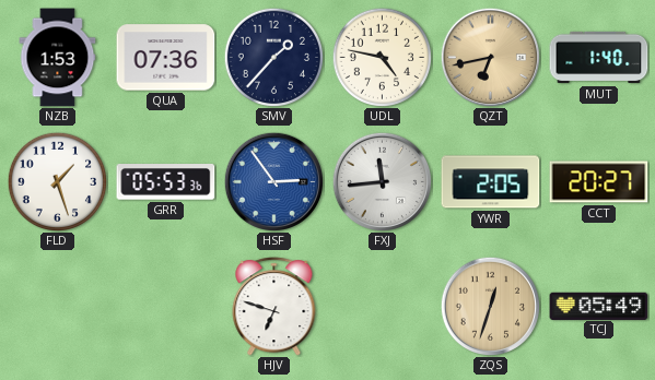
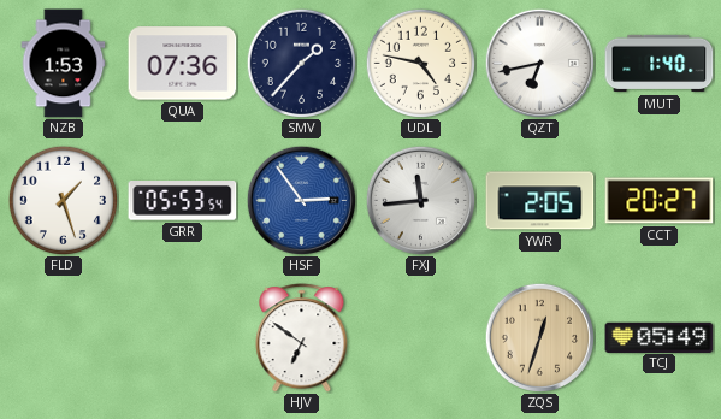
QZT dial: champagne -> white (539, 63)
GRR: 05:53:36 -> 05:53:54 (183, 201)
HJV: 6:48 -> 6:51 (302, 338)
